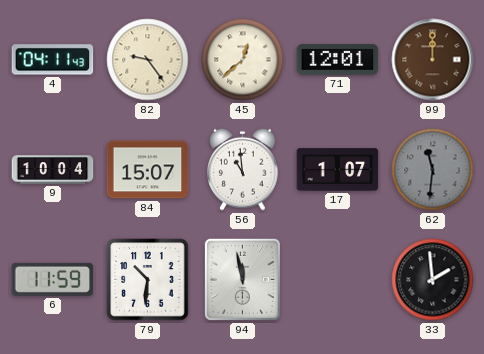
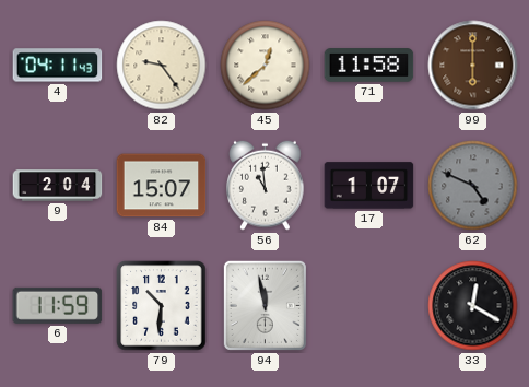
71: 12:01 -> 11:58 (369, 66)
99: 12:00 -> 6:00 (473, 66)
9: 10:04 -> 2:04 (58, 186)
62: 11:31 -> 4:49 (473, 186)
33: 1:59 -> 12:20 (473, 306)
